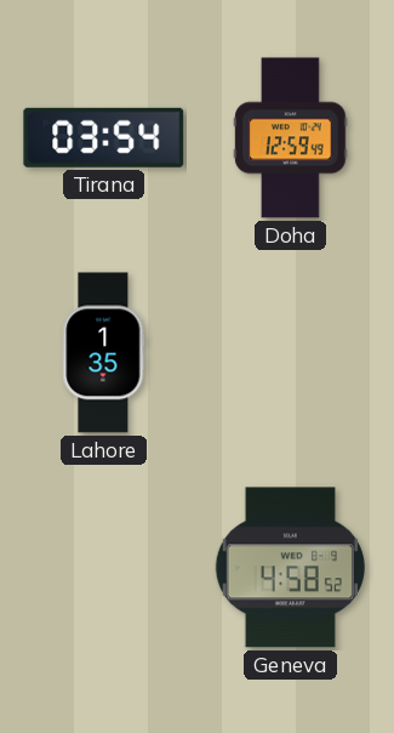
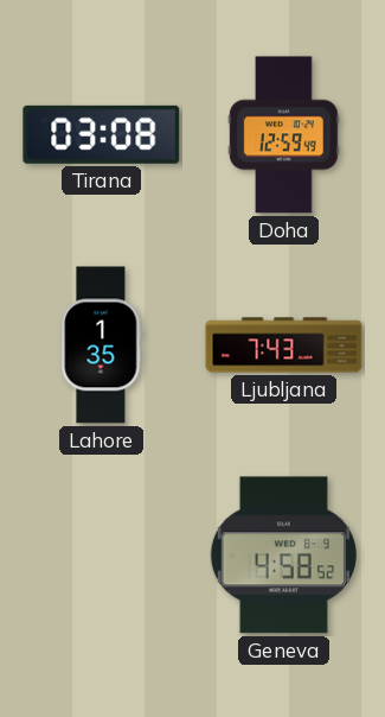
Tirana: 03:54 -> 03:08 (102, 134)
Ljubljana: none -> 7:43 (284, 345)
